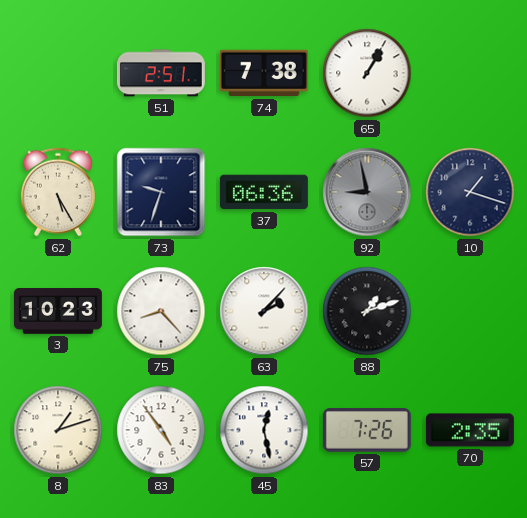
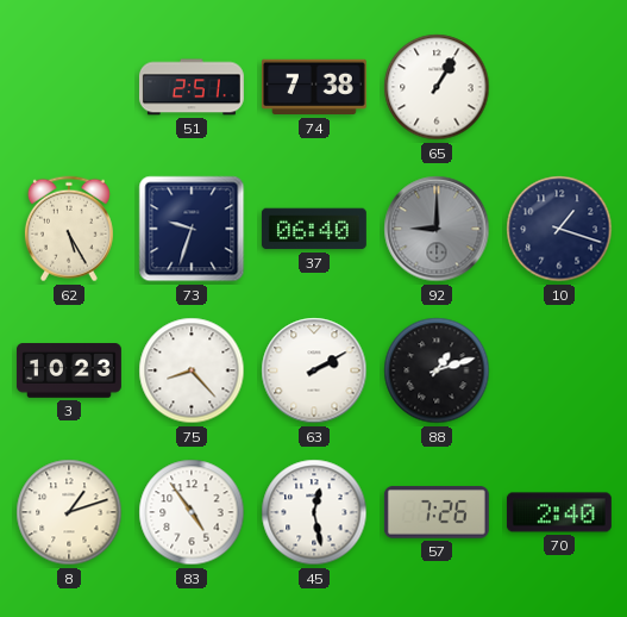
37: 06:36 -> 06:40 (314, 229)
92: 8:58 -> 9:00 (437, 229)
63: 2:07 -> 2:10 (314, 370)
70: 2:35 -> 2:40 (559, 512)
